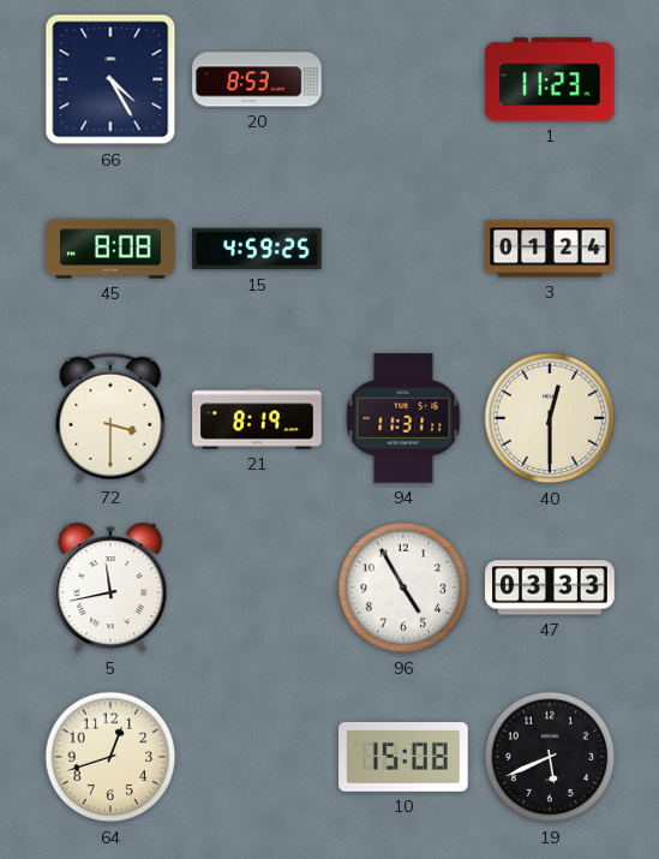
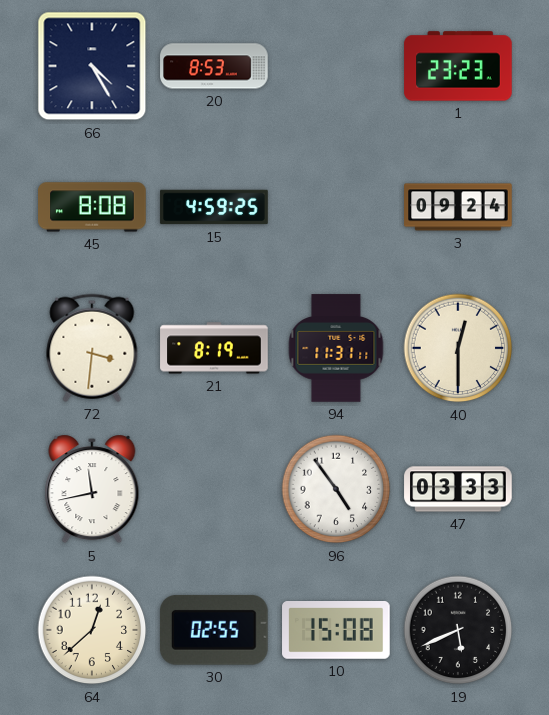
1: 11:23 -> 23:23 (458, 66)
3: 01:24 -> 09:24 (458, 207)
72: 3:30 -> 3:31 (92, 348)
96: 4:55 -> 4:54 (336, 489)
64: 12:42 -> 12:38 (92, 630)
30: none -> 02:55 (214, 630)
